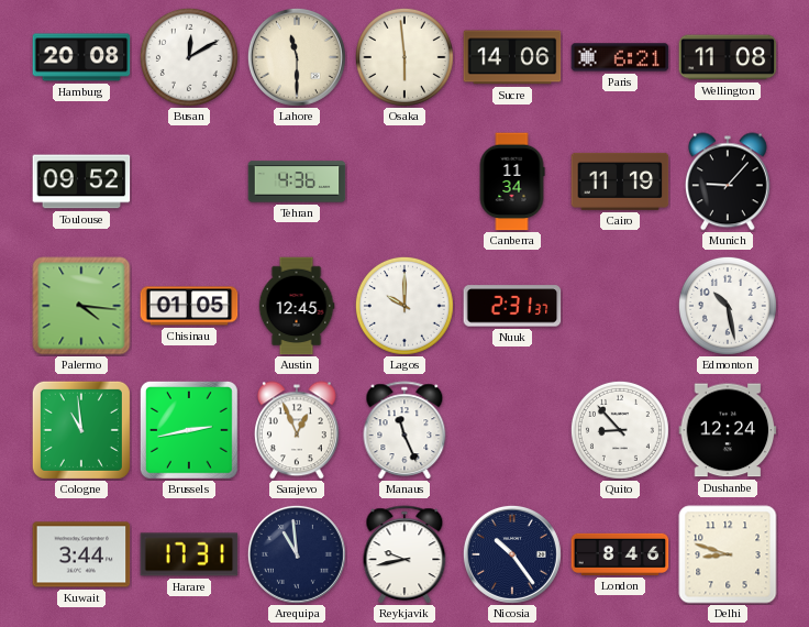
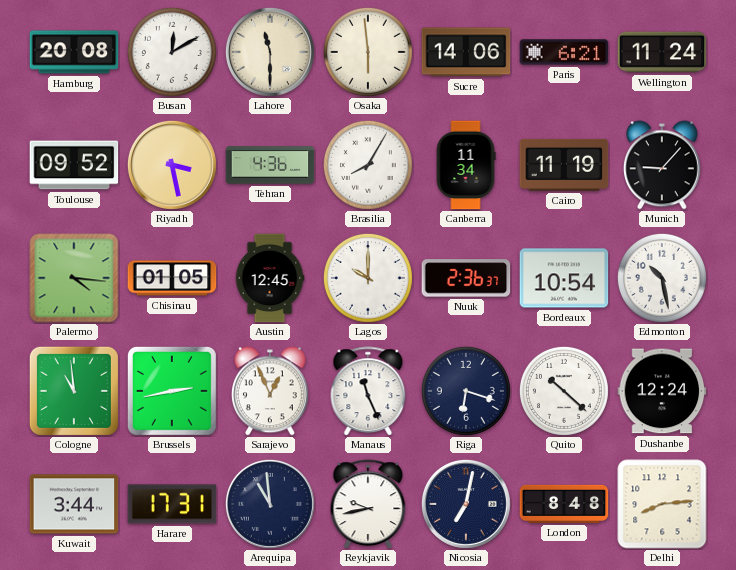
Wellington: 11:08 -> 11:24 (662, 52)
Riyadh: none -> 3:28 (172, 165)
Brasilia: none -> 8:05 (368, 165)
Nuuk: 2:31 -> 2:36 (466, 278)
Bordeaux: none -> 10:54 (564, 278)
Riga: none -> 6:18 (466, 391)
Quito: 8:53 -> 10:22 (564, 391)
Nicosia: 10:24 -> 7:02 (466, 504)
London: 8:46 -> 8:48 (564, 504)
Delhi: 8:48 -> 8:14 (662, 504)
